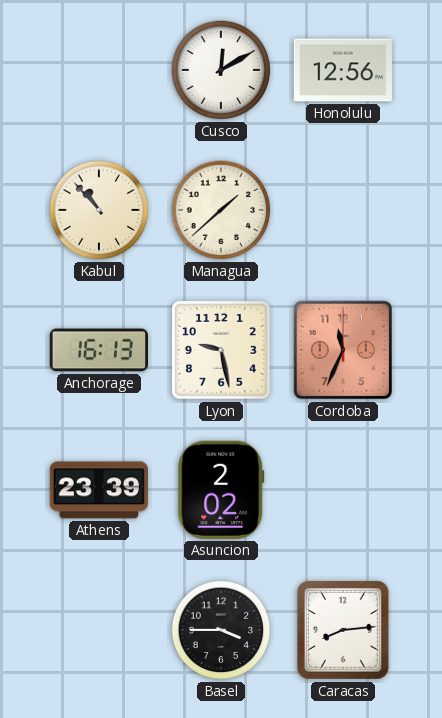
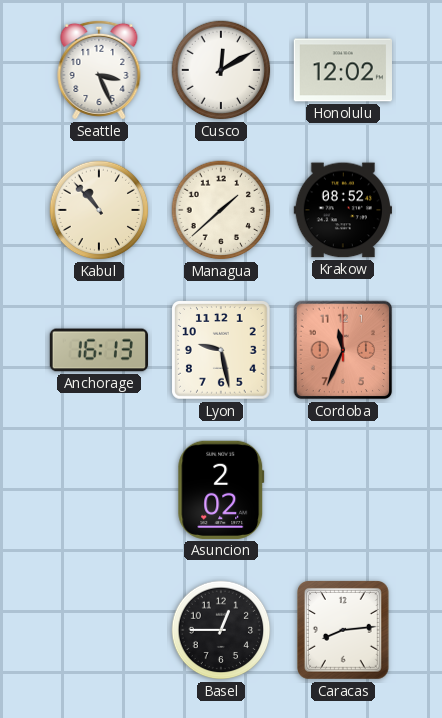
Seattle: none -> 3:26 (99, 70)
Honolulu: 12:56 -> 12:02 (342, 70)
Krakow: none -> 08:52 (342, 210)
Athens: 23:39 -> none (99, 490)
Basel: 3:45 -> 12:45 (221, 630)
